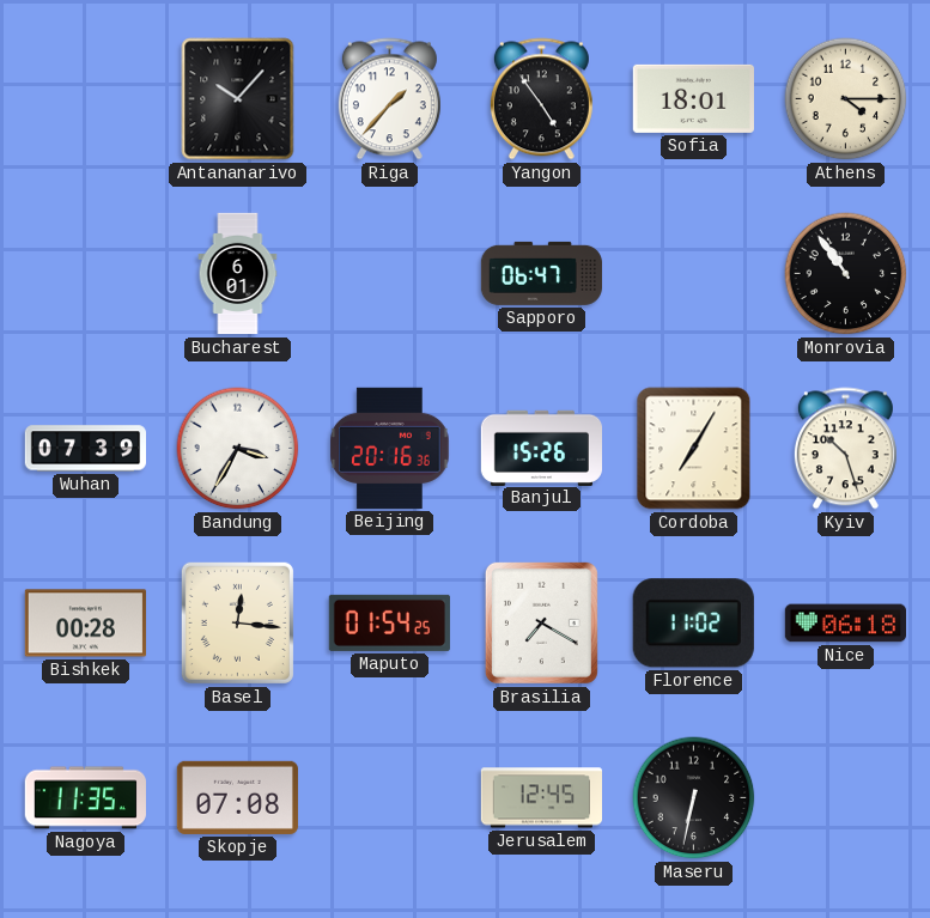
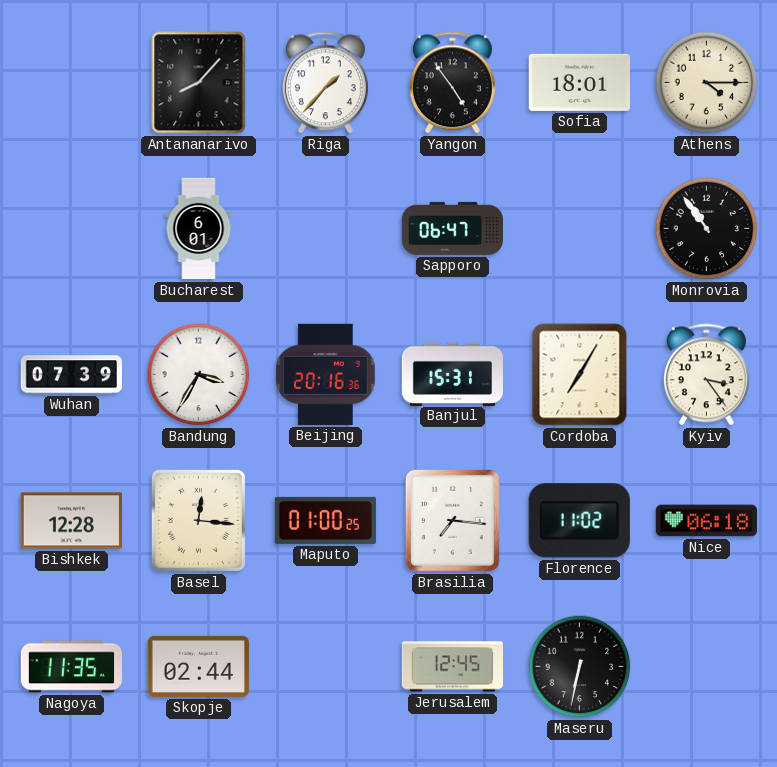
Antananarivo: 10:07 -> 8:07 (199, 83)
Banjul: 15:26 -> 15:31 (452, 374)
Kyiv: 10:27 -> 3:24 (706, 375)
Bishkek: 00:28 -> 12:28 (71, 521)
Maputo: 01:54 -> 01:00 (325, 520)
Brasilia: 7:20 -> 7:16 (452, 520)
Skopje: 07:08 -> 02:44 (198, 666)
